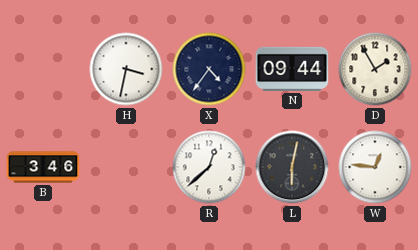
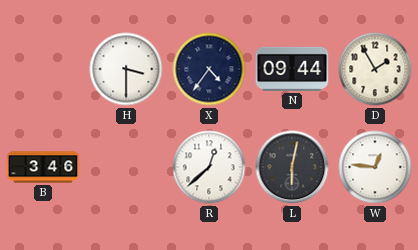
H: 3:32 -> 3:30 (126, 69)
